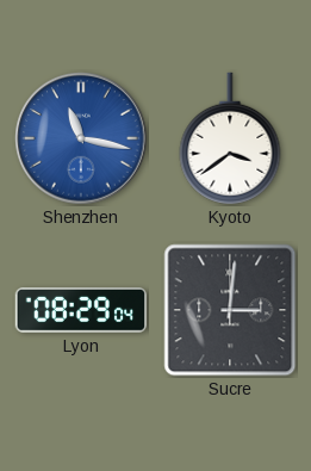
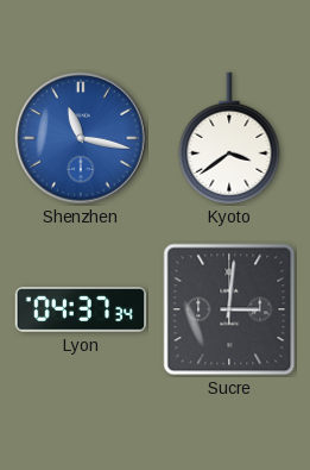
Lyon: 08:29 -> 04:37 (81, 311)
